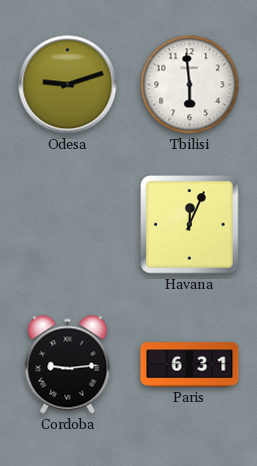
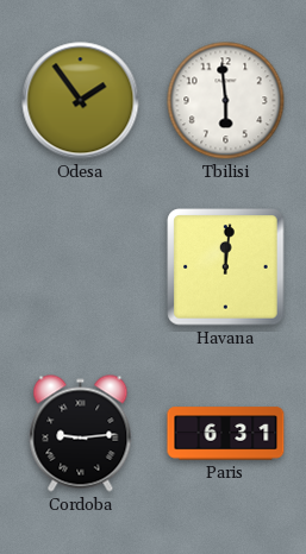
Odesa: 9:12 -> 1:54 (81, 101)
Havana: 12:04 -> 12:01 (226, 267)
